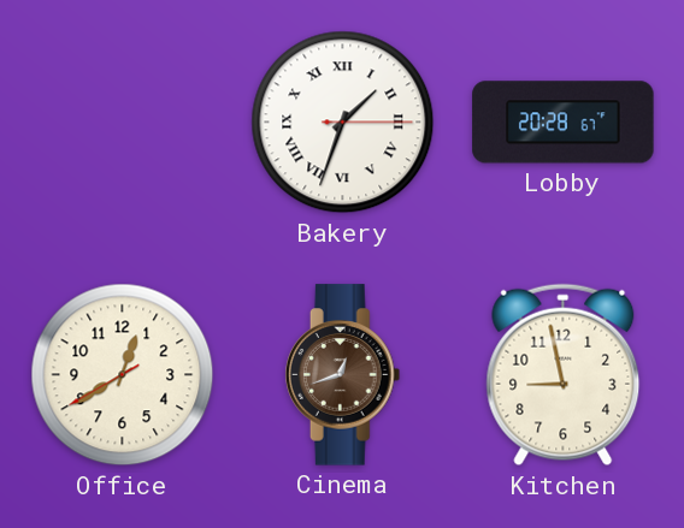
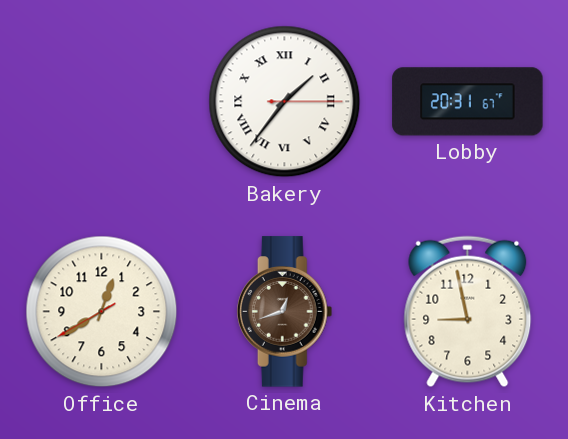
Bakery: 1:33 -> 1:36 (285, 102)
Lobby: 20:28 -> 20:31 (468, 102)
